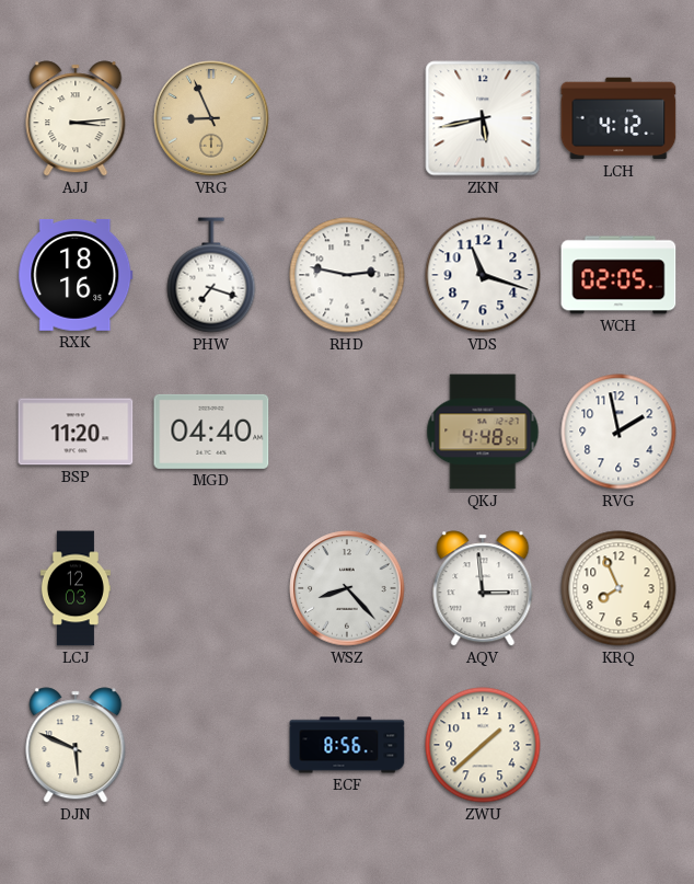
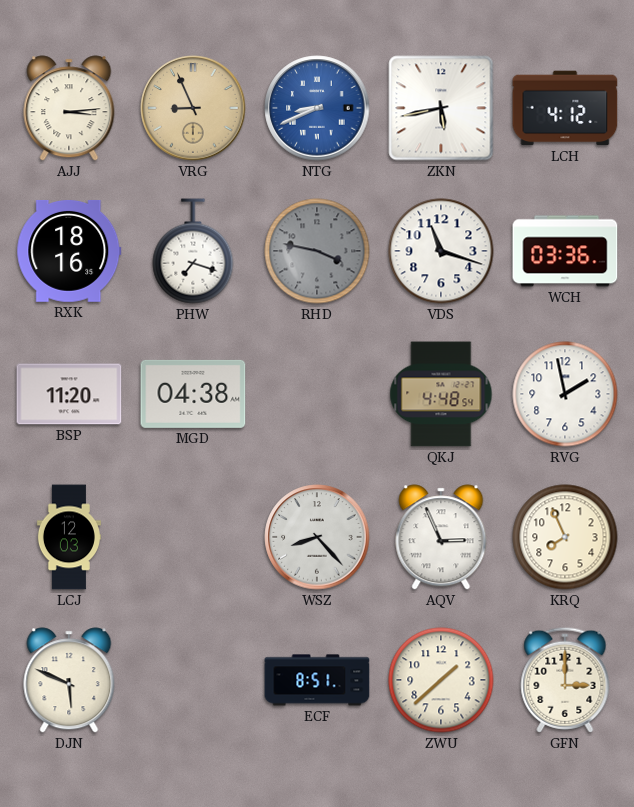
NTG: none -> 8:41 (317, 108)
RHD: 2:47 -> 3:47 (317, 251)
RHD dial: white -> grey (317, 251)
WCH: 02:05 -> 03:36 (565, 251)
MGD: 04:40 -> 04:38 (193, 394)
AQV: 2:59 -> 2:56 (441, 537)
ECF: 8:56 -> 8:51 (317, 680)
GFN: none -> 3:00 (565, 680)
